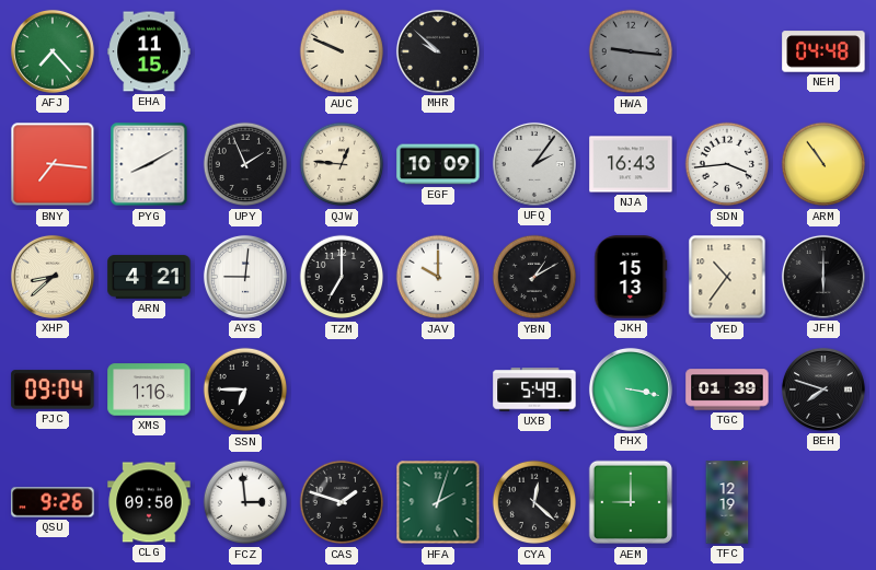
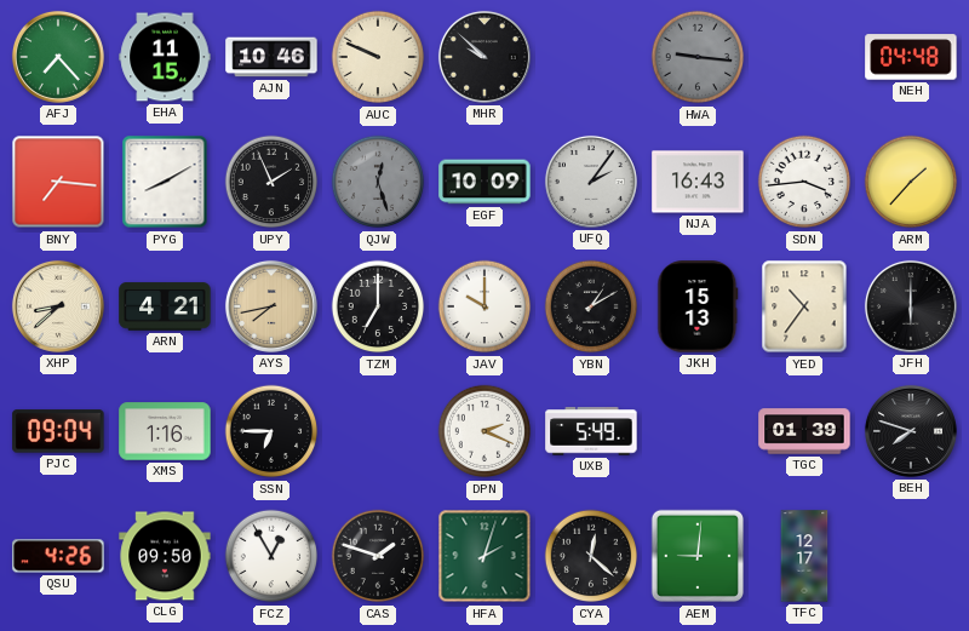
AJN: none -> 10:46 (271, 57)
QJW: 12:46 -> 12:27 (378, 182)
QJW dial: cream -> grey (378, 182)
ARM: 10:54 -> 1:37 (911, 182)
AYS: 9:01 -> 7:43 (271, 306)
AYS dial: white -> champagne (271, 306)
DPN: none -> 2:19 (484, 431)
PHX: 3:17 -> none (631, 389)
QSU: 9:26 -> 4:26 (58, 556)
FCZ: 2:59 -> 12:55 (271, 556)
AEM: 9:00 -> 9:01 (698, 556)
TFC: 12:19 -> 12:17 (804, 556)
